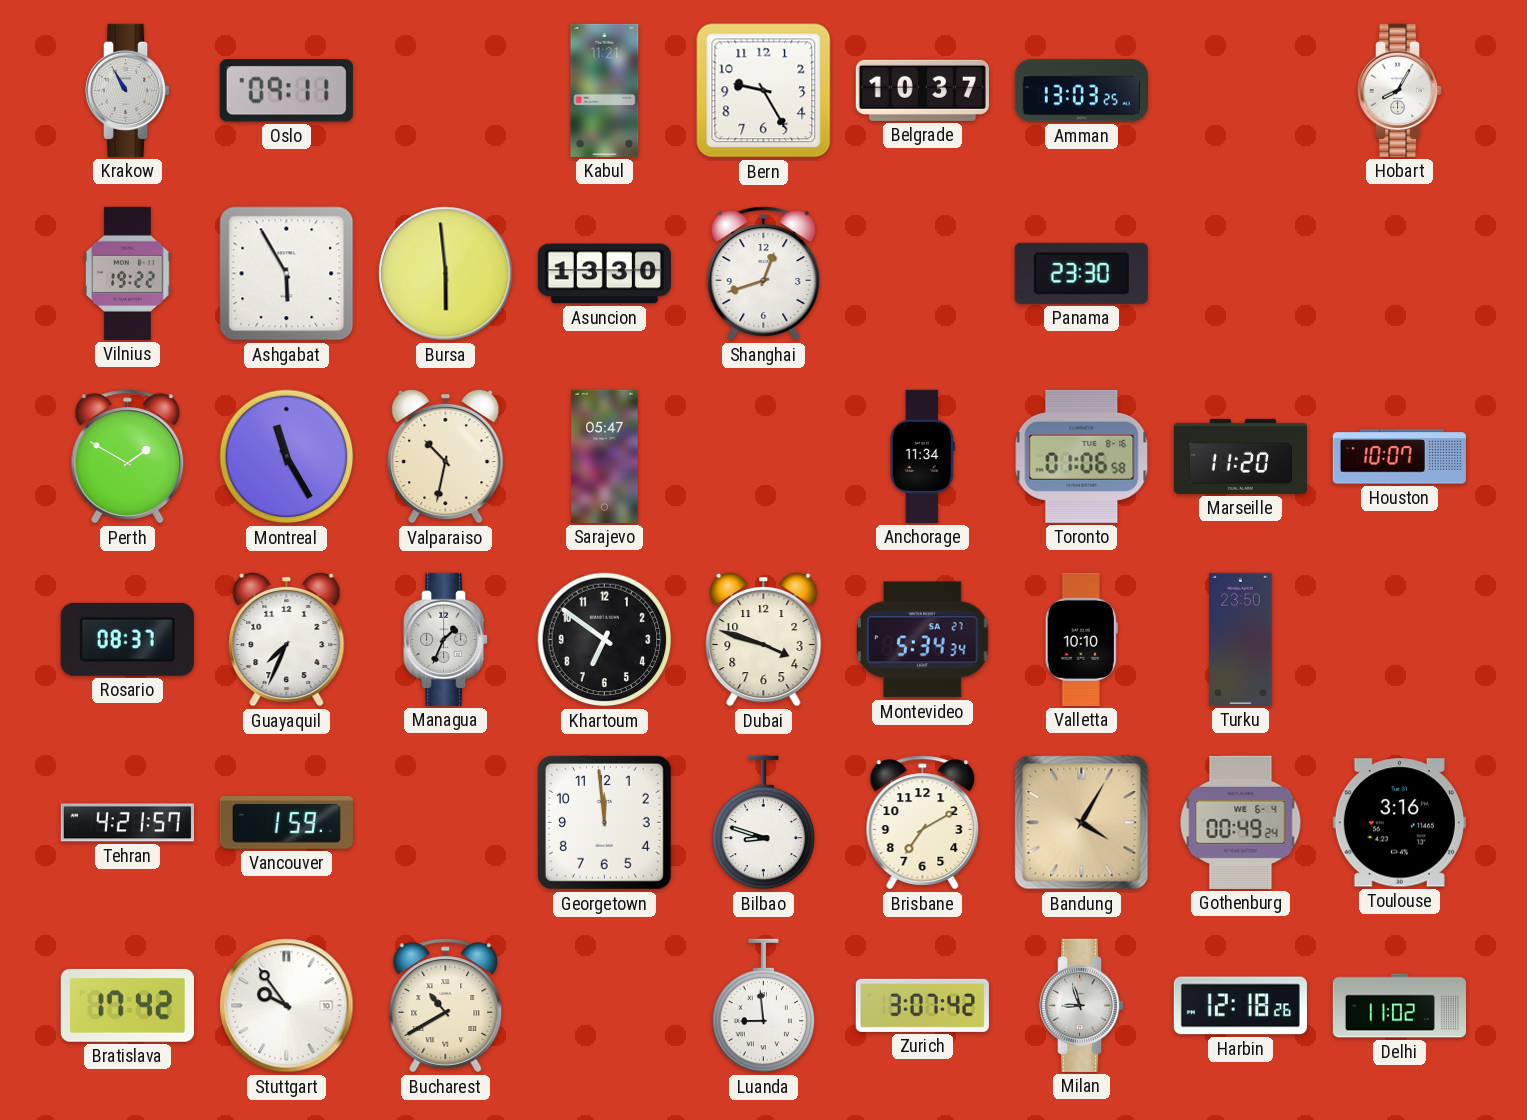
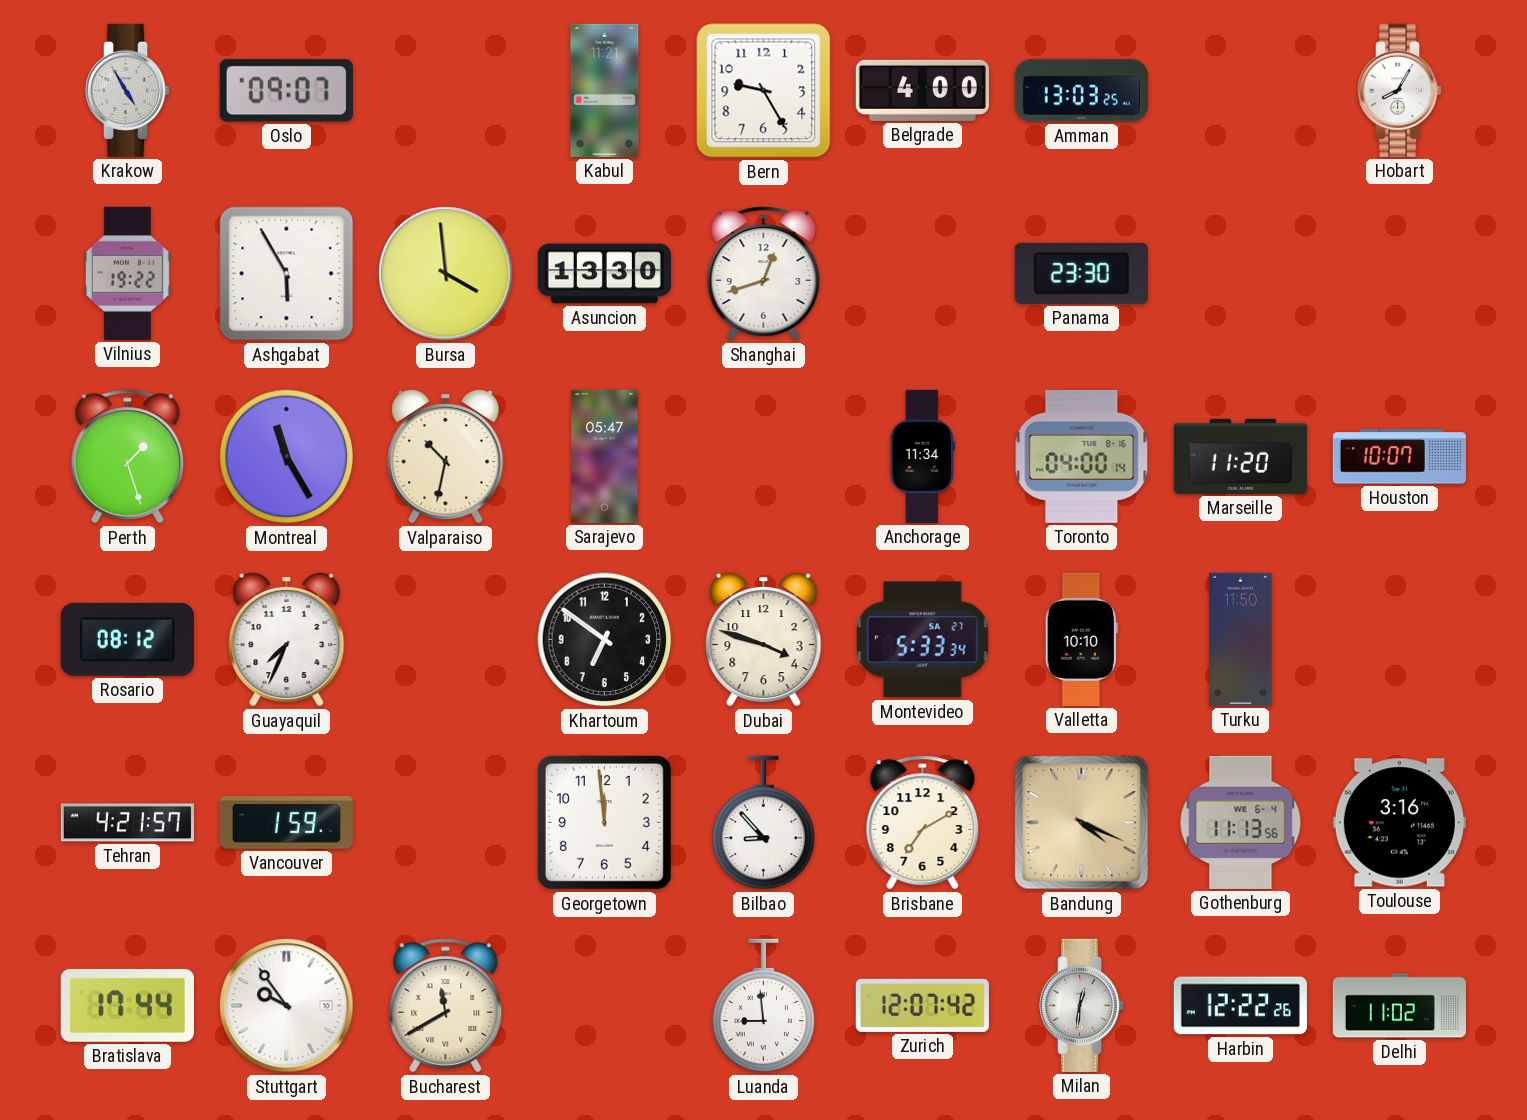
Krakow: 10:55 -> 4:55 (129, 90)
Oslo: 09:11 -> 09:07 (286, 91)
Belgrade: 10:37 -> 4:00 (922, 90)
Bursa: 5:59 -> 3:59 (446, 274)
Perth: 1:50 -> 1:27 (128, 457)
Toronto: 01:06 -> 04:00 (1082, 456)
Rosario: 08:37 -> 08:12 (127, 639)
Managua: 1:34 -> none (447, 639)
Montevideo: 5:34 -> 5:33 (923, 640)
Turku: 23:50 -> 11:50 (1241, 639)
Bilbao: 8:48 -> 8:53 (764, 823)
Bandung: 4:05 -> 4:19 (1082, 823)
Gothenburg: 00:49 -> 11:13 (1241, 822)
Bratislava: 17:42 -> 17:44 (127, 1005)
Bucharest: 10:40 -> 11:40 (446, 1006)
Zurich: 3:07 -> 12:07 (922, 1005)
Milan: 8:57 -> 12:31 (1083, 1005)
Harbin: 12:18 -> 12:22 (1240, 1006)
